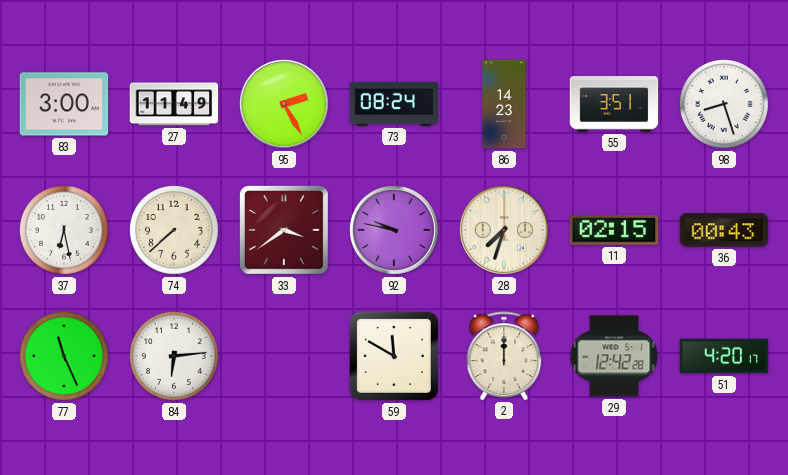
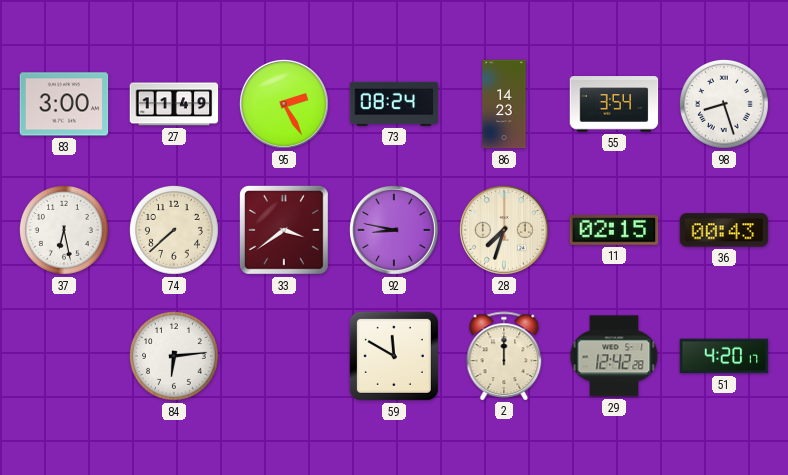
55: 3:51 -> 3:54 (614, 104)
92: 9:47 -> 8:47 (394, 230)
77: 11:26 -> none (64, 356)
